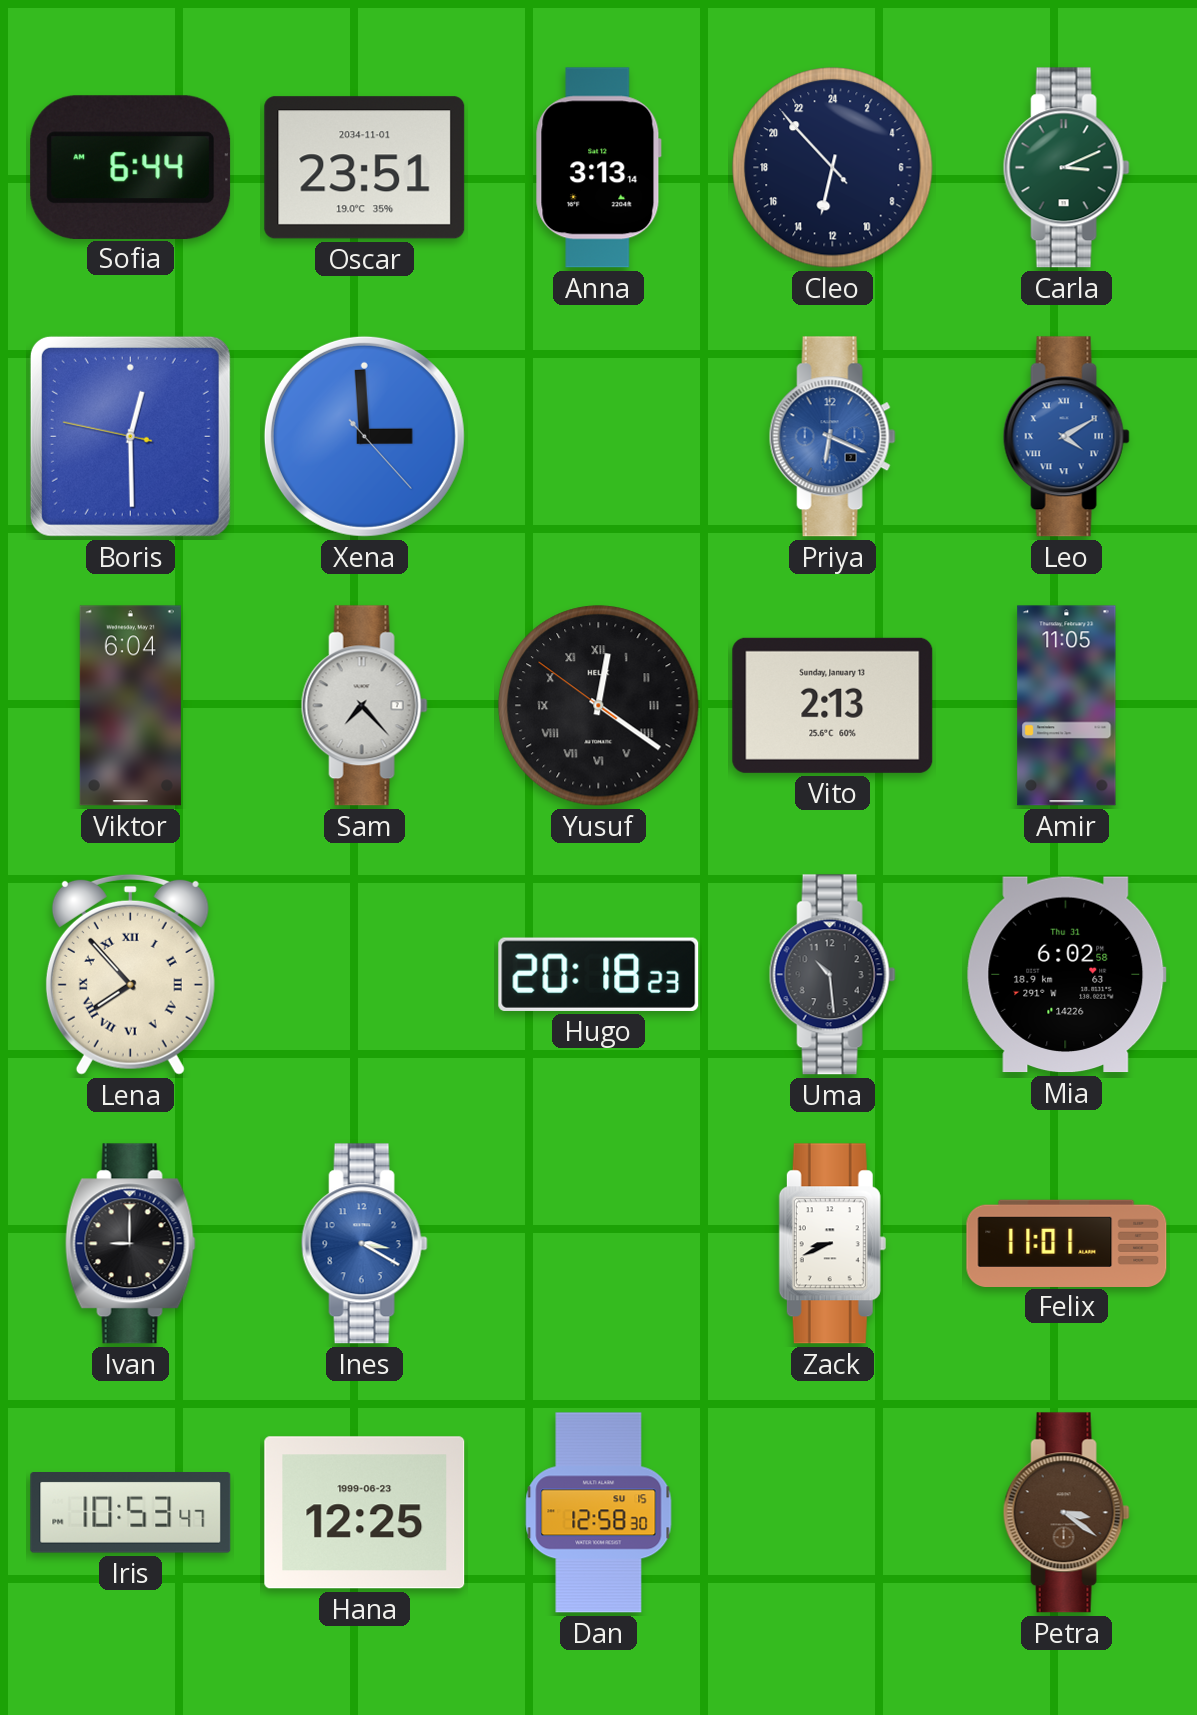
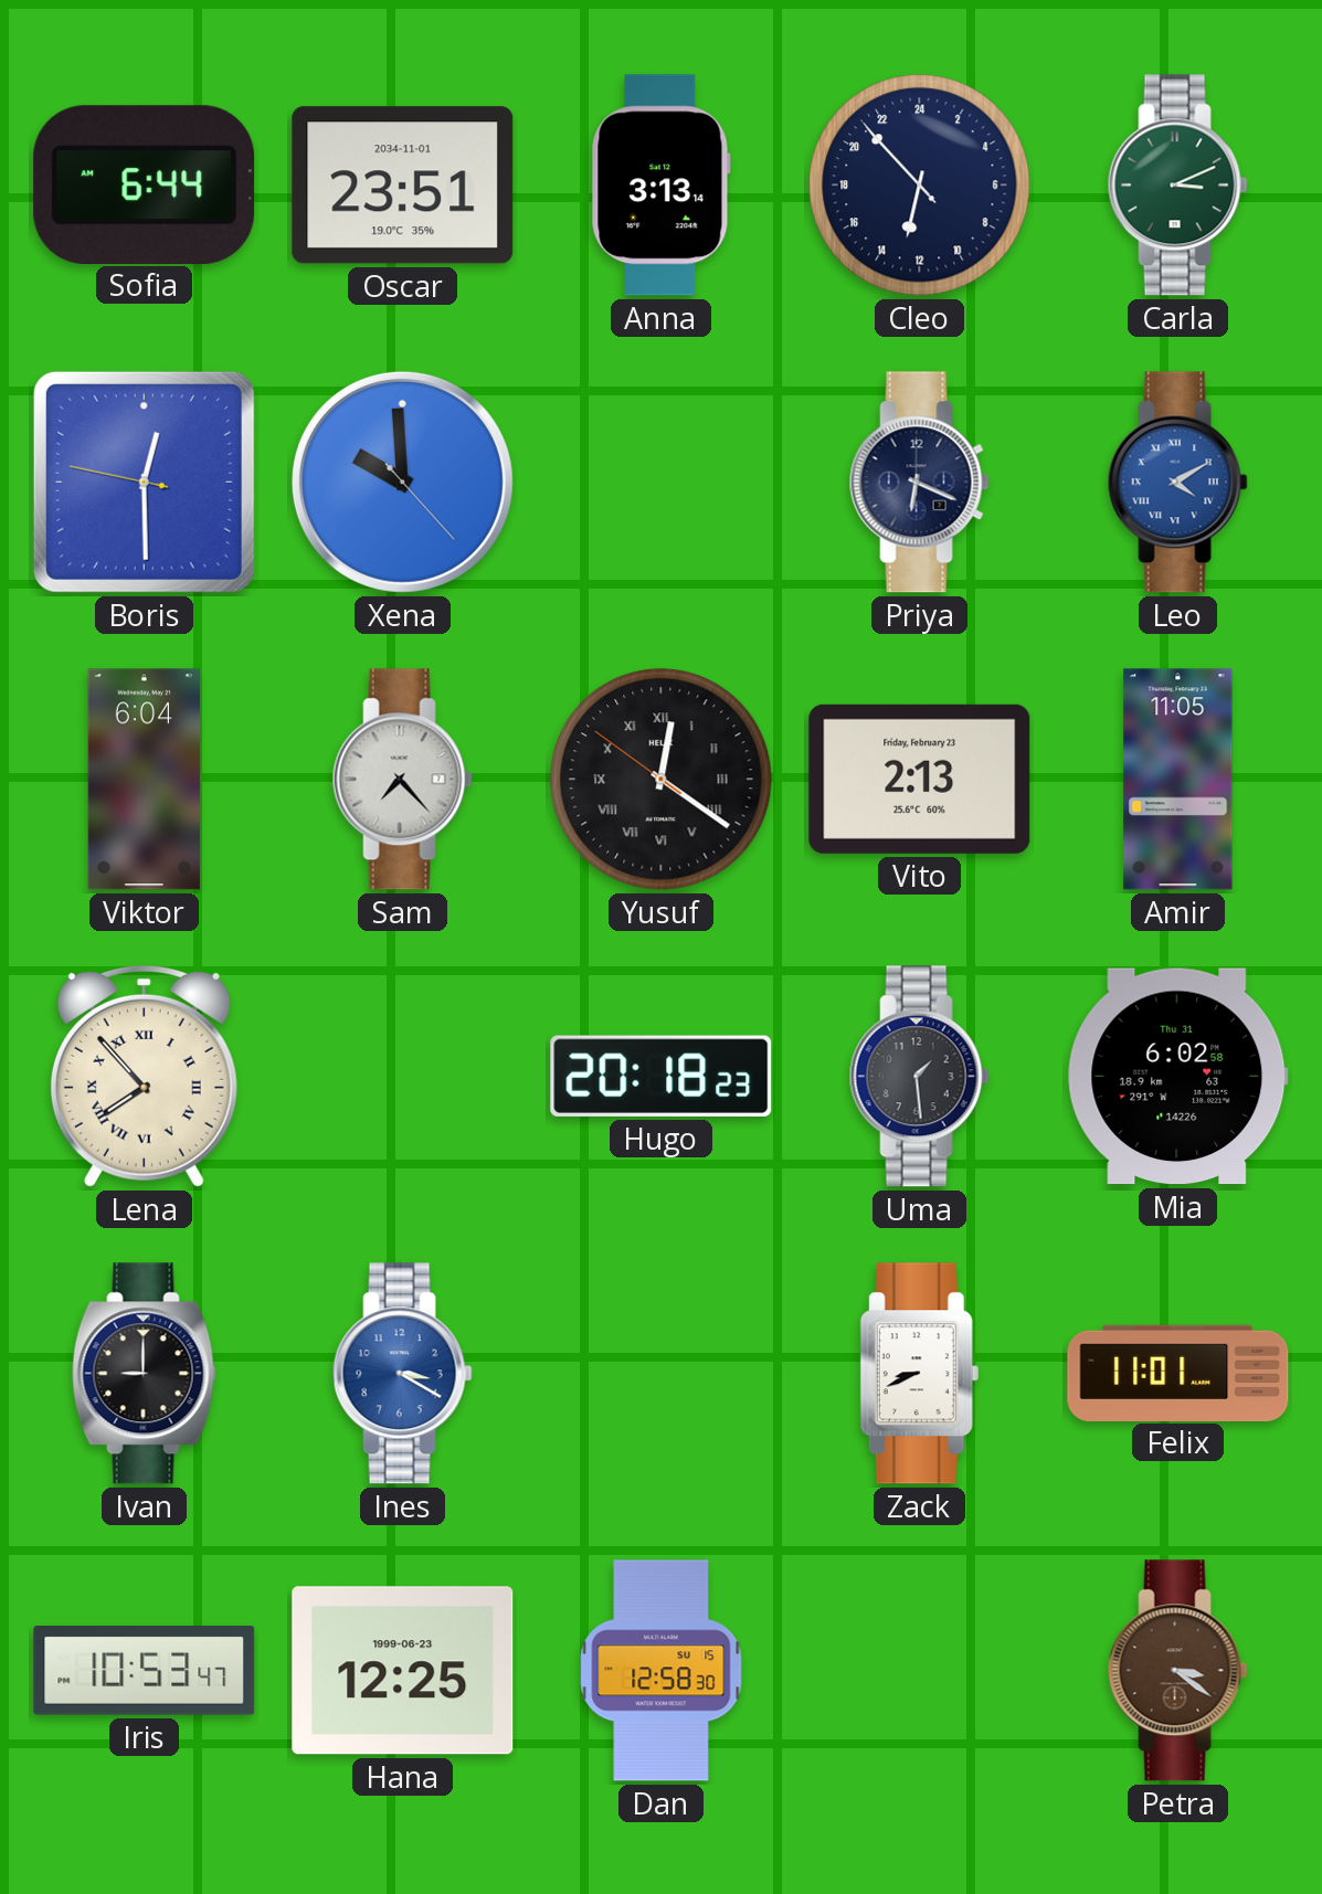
Xena: 2:59 -> 9:59 (402, 482)
Priya dial: blue -> navy (919, 483)
Vito date: Sunday, January 13 -> Friday, February 23 (920, 779)
Uma: 10:29 -> 1:29 (919, 1077)
